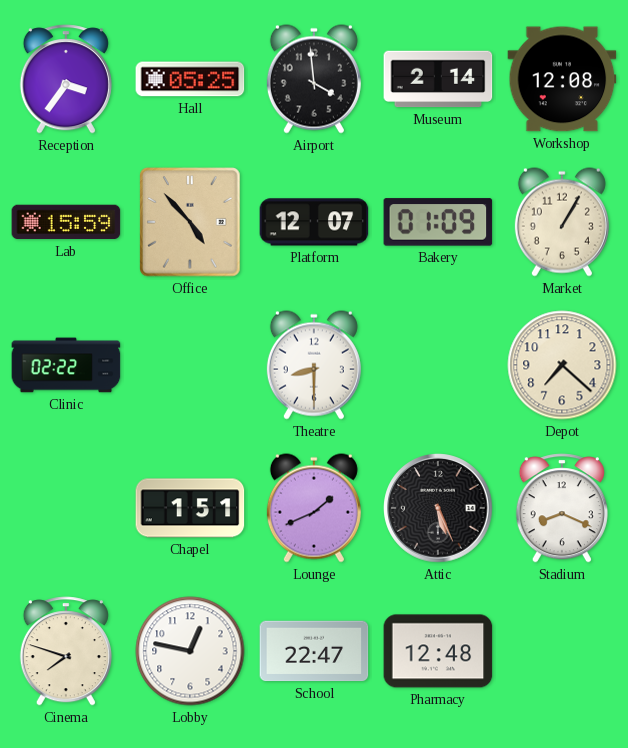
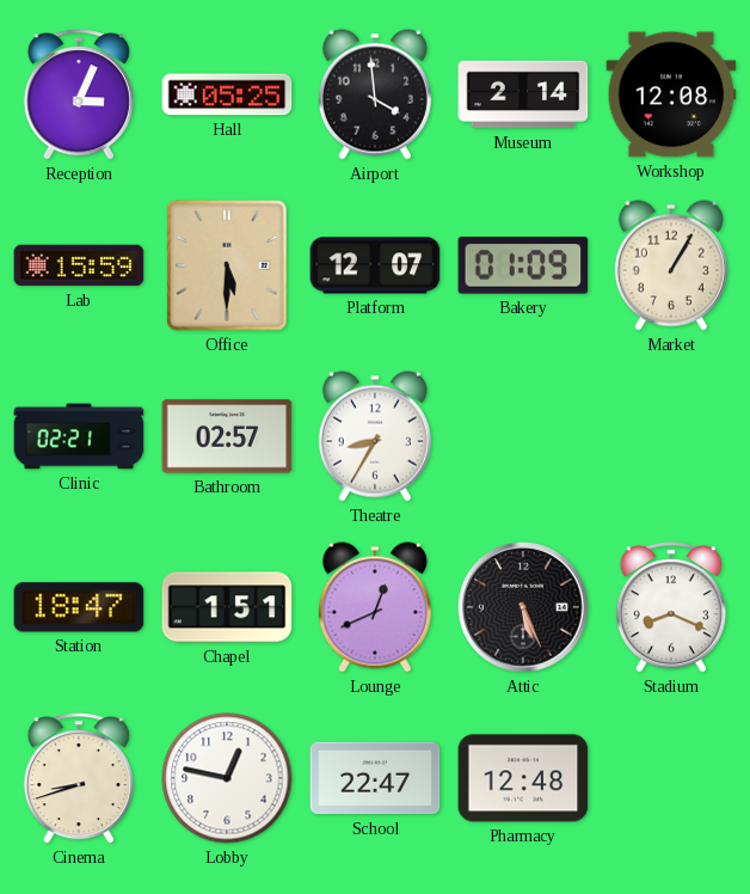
Reception: 3:36 -> 3:04 (79, 94)
Office: 4:53 -> 5:30 (227, 265)
Clinic: 02:22 -> 02:21 (79, 436)
Bathroom: none -> 02:57 (227, 436)
Theatre: 8:30 -> 8:35 (375, 436)
Depot: 7:22 -> none (562, 365)
Station: none -> 18:47 (79, 607)
Lounge: 1:41 -> 12:41 (375, 607)
Cinema: 7:48 -> 8:42 (79, 778)
